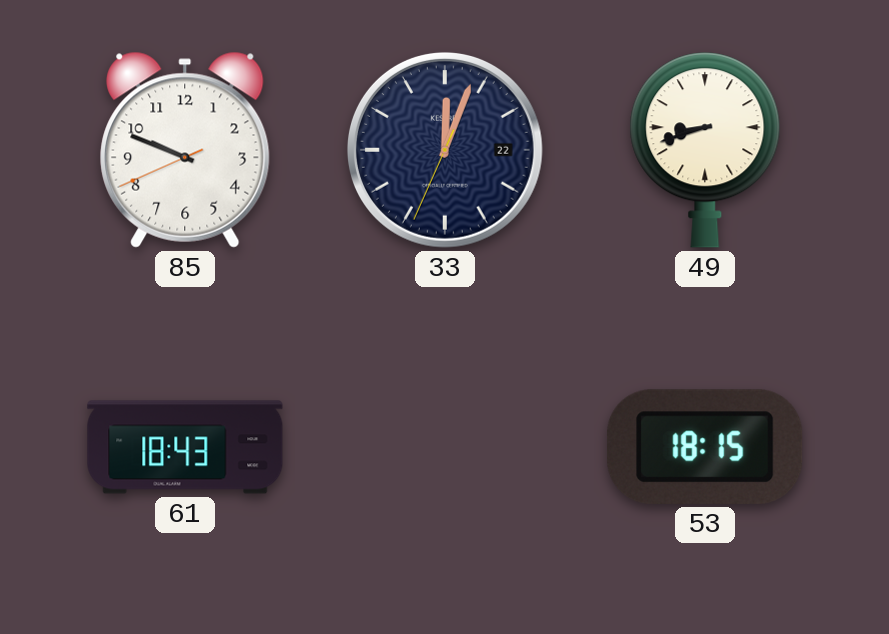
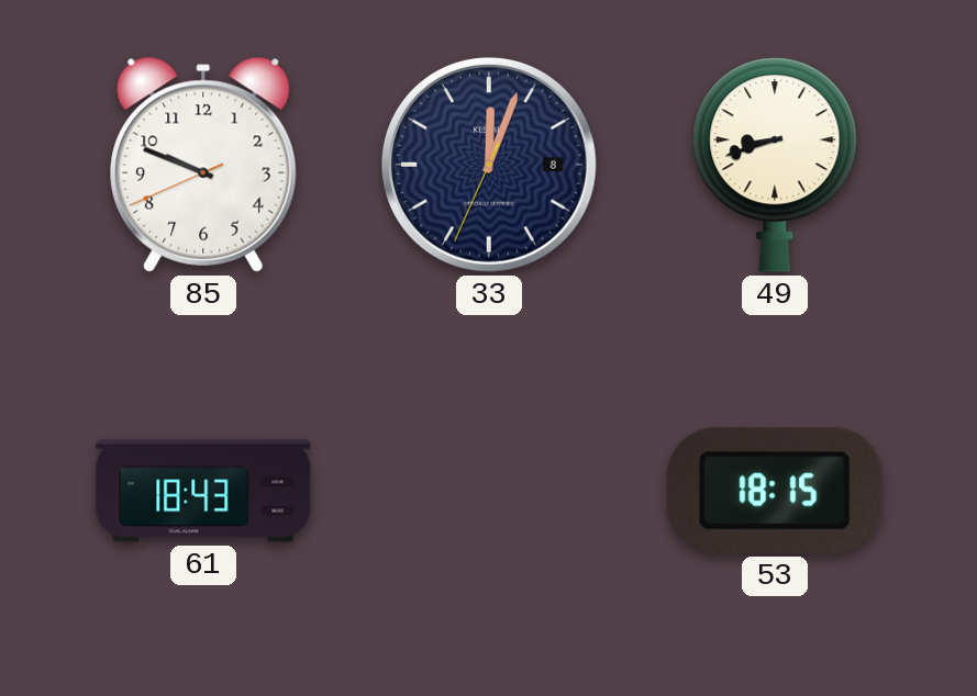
33 date: 22 -> 8 (489, 165)
